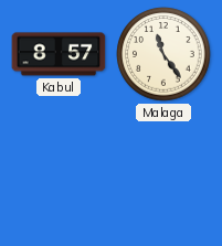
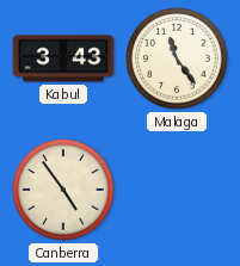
Kabul: 8:57 -> 3:43 (63, 58)
Canberra: none -> 4:54 (63, 190)
